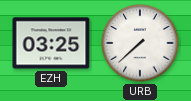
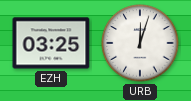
URB: 7:38 -> 12:03 (140, 43)
